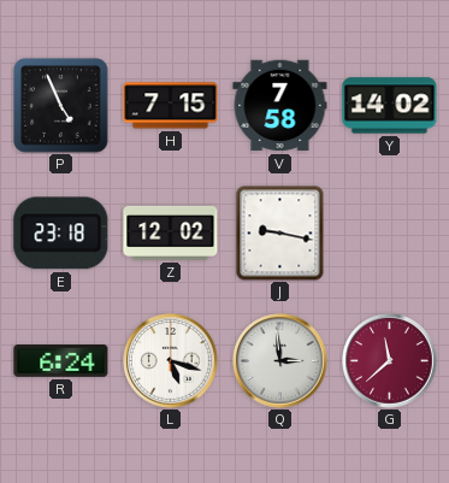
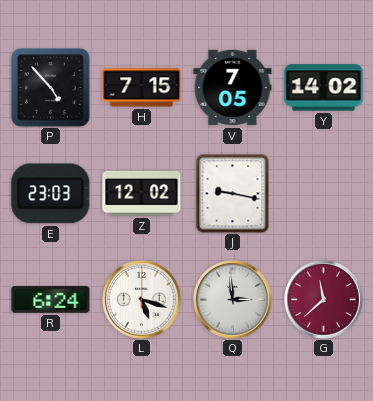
P: 4:56 -> 4:53 (51, 88)
V: 7:58 -> 7:05 (233, 88)
E: 23:18 -> 23:03 (51, 194)
